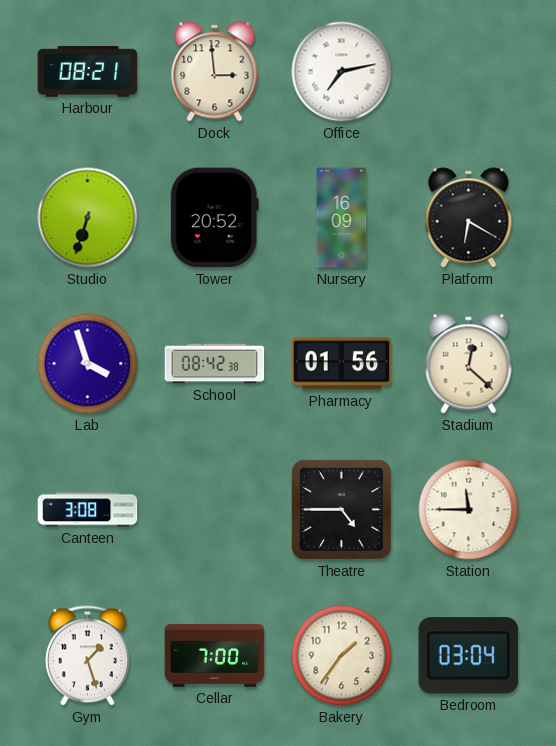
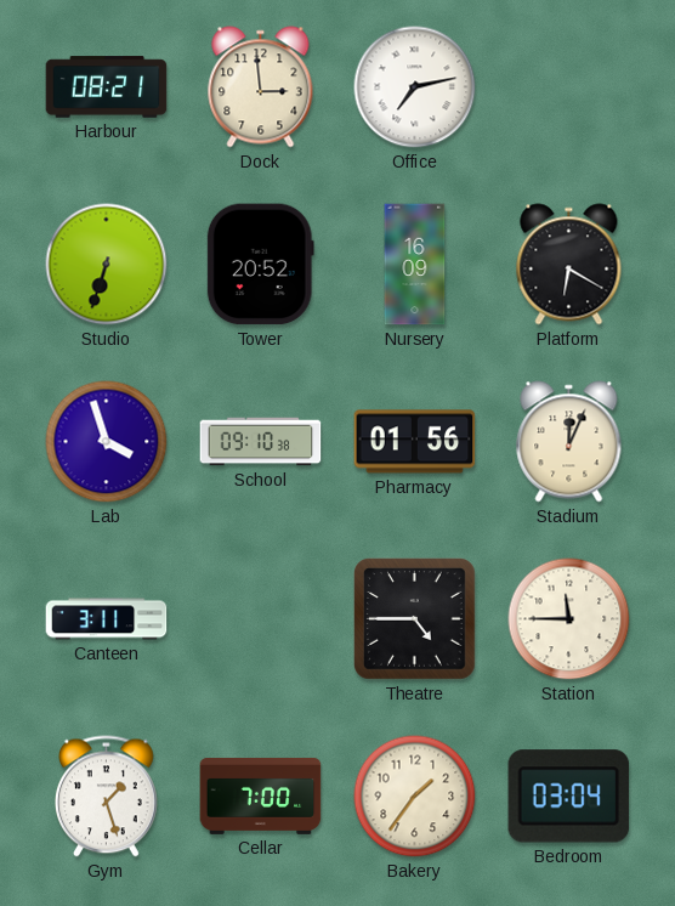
School: 08:42 -> 09:10 (261, 442)
Stadium: 12:22 -> 12:04 (569, 442)
Canteen: 3:08 -> 3:11 (107, 619)
